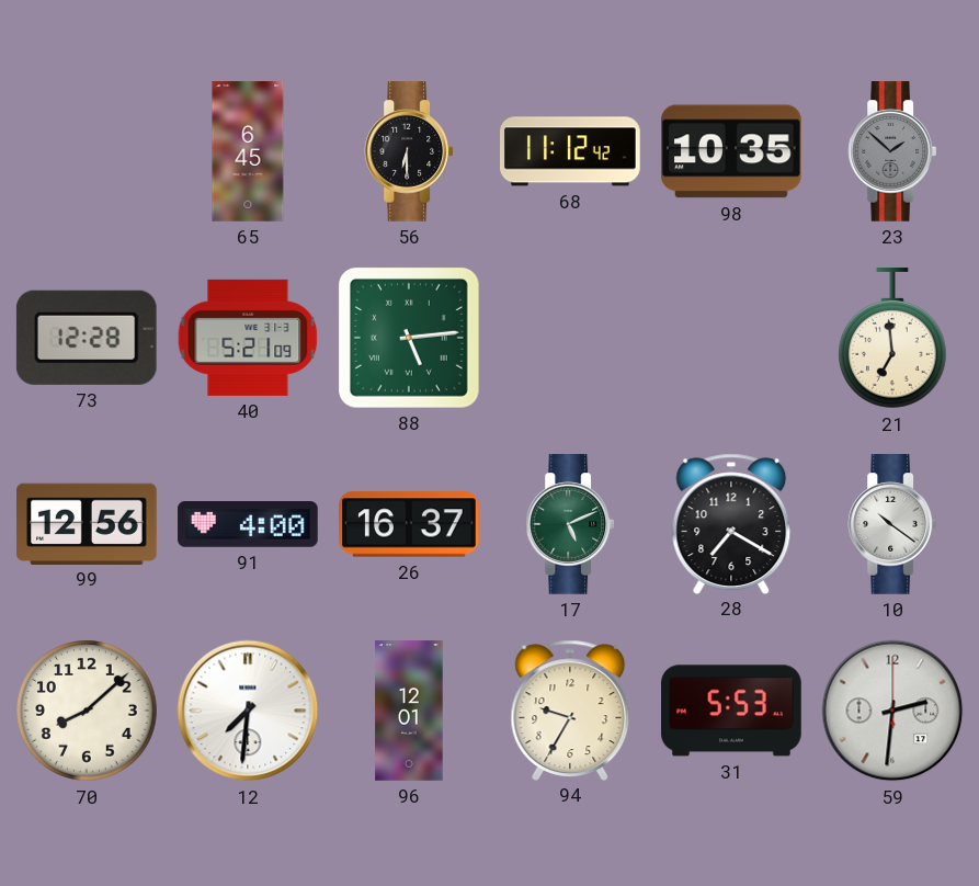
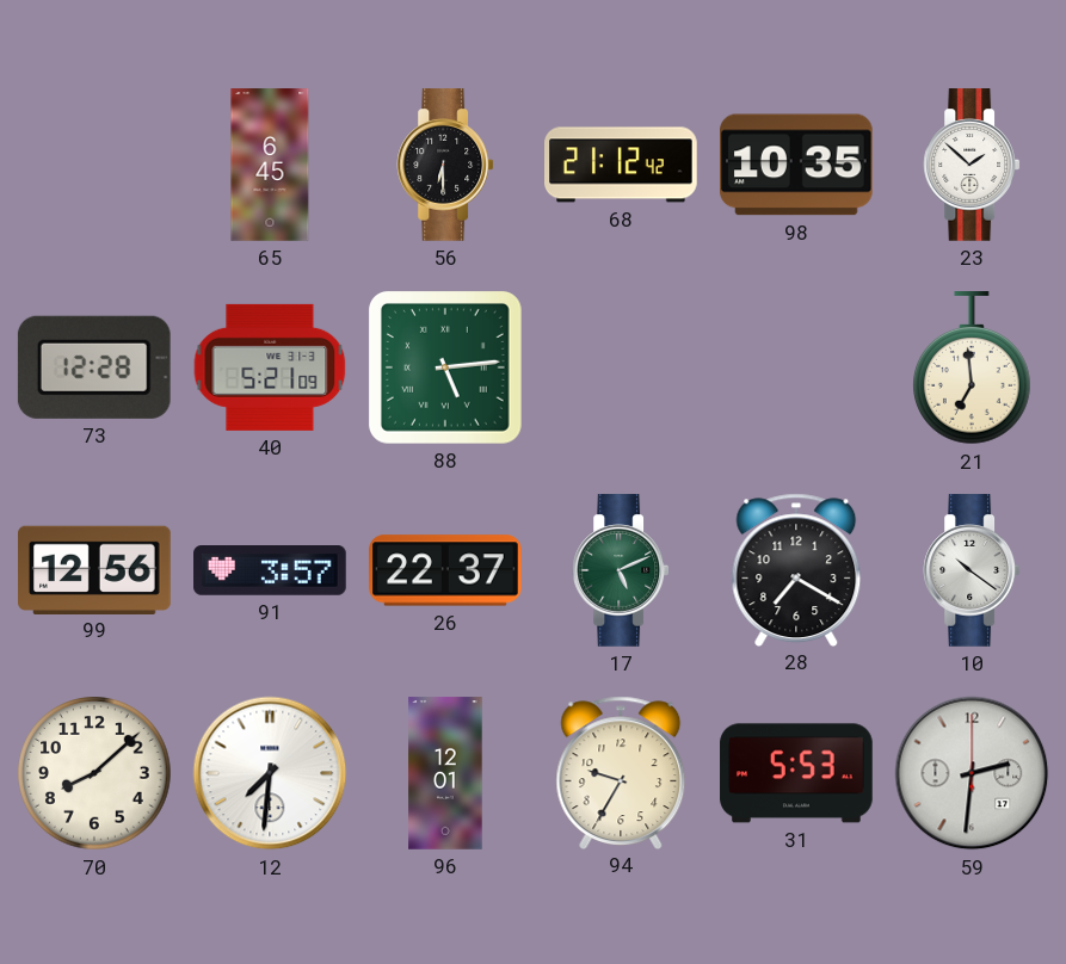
68: 11:12 -> 21:12 (622, 165)
23 dial: grey -> white (972, 165)
91: 4:00 -> 3:57 (270, 571)
26: 16:37 -> 22:37 (445, 570)
